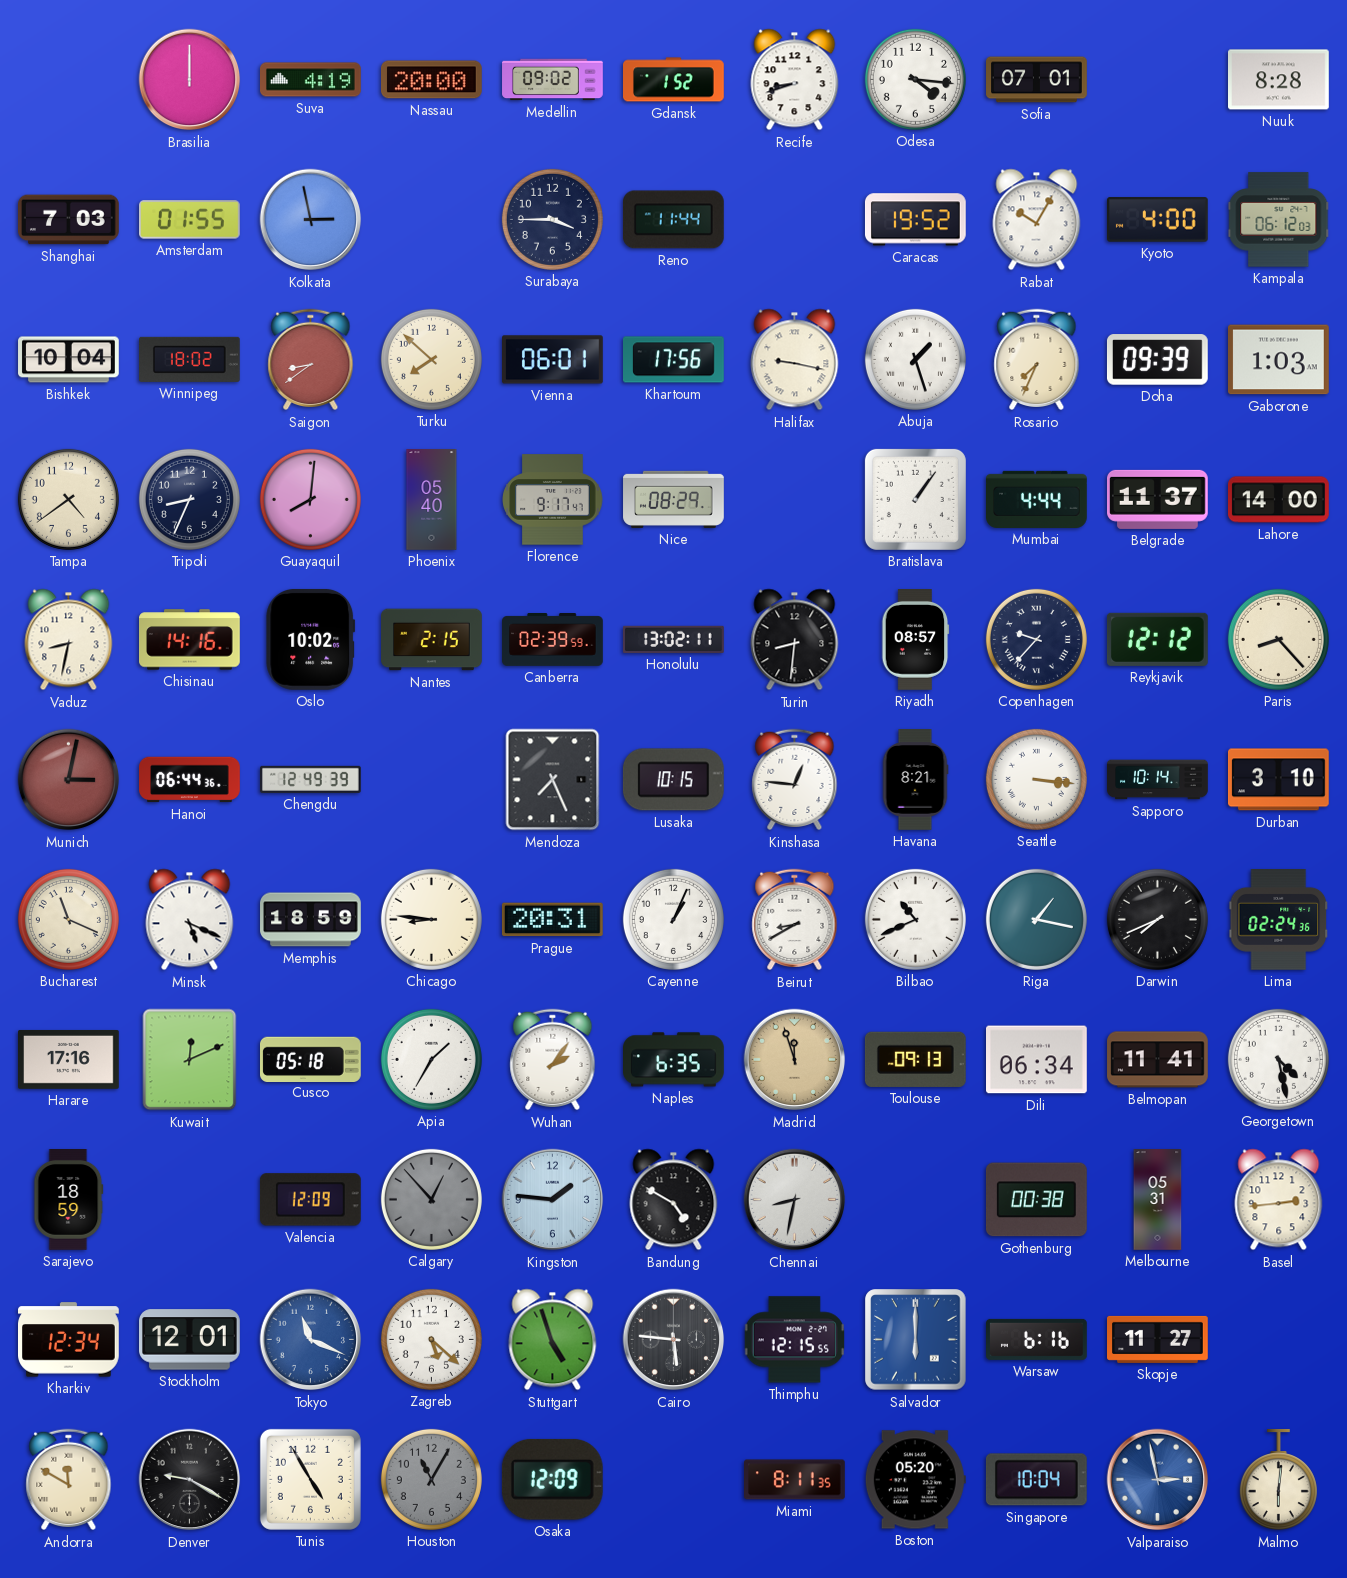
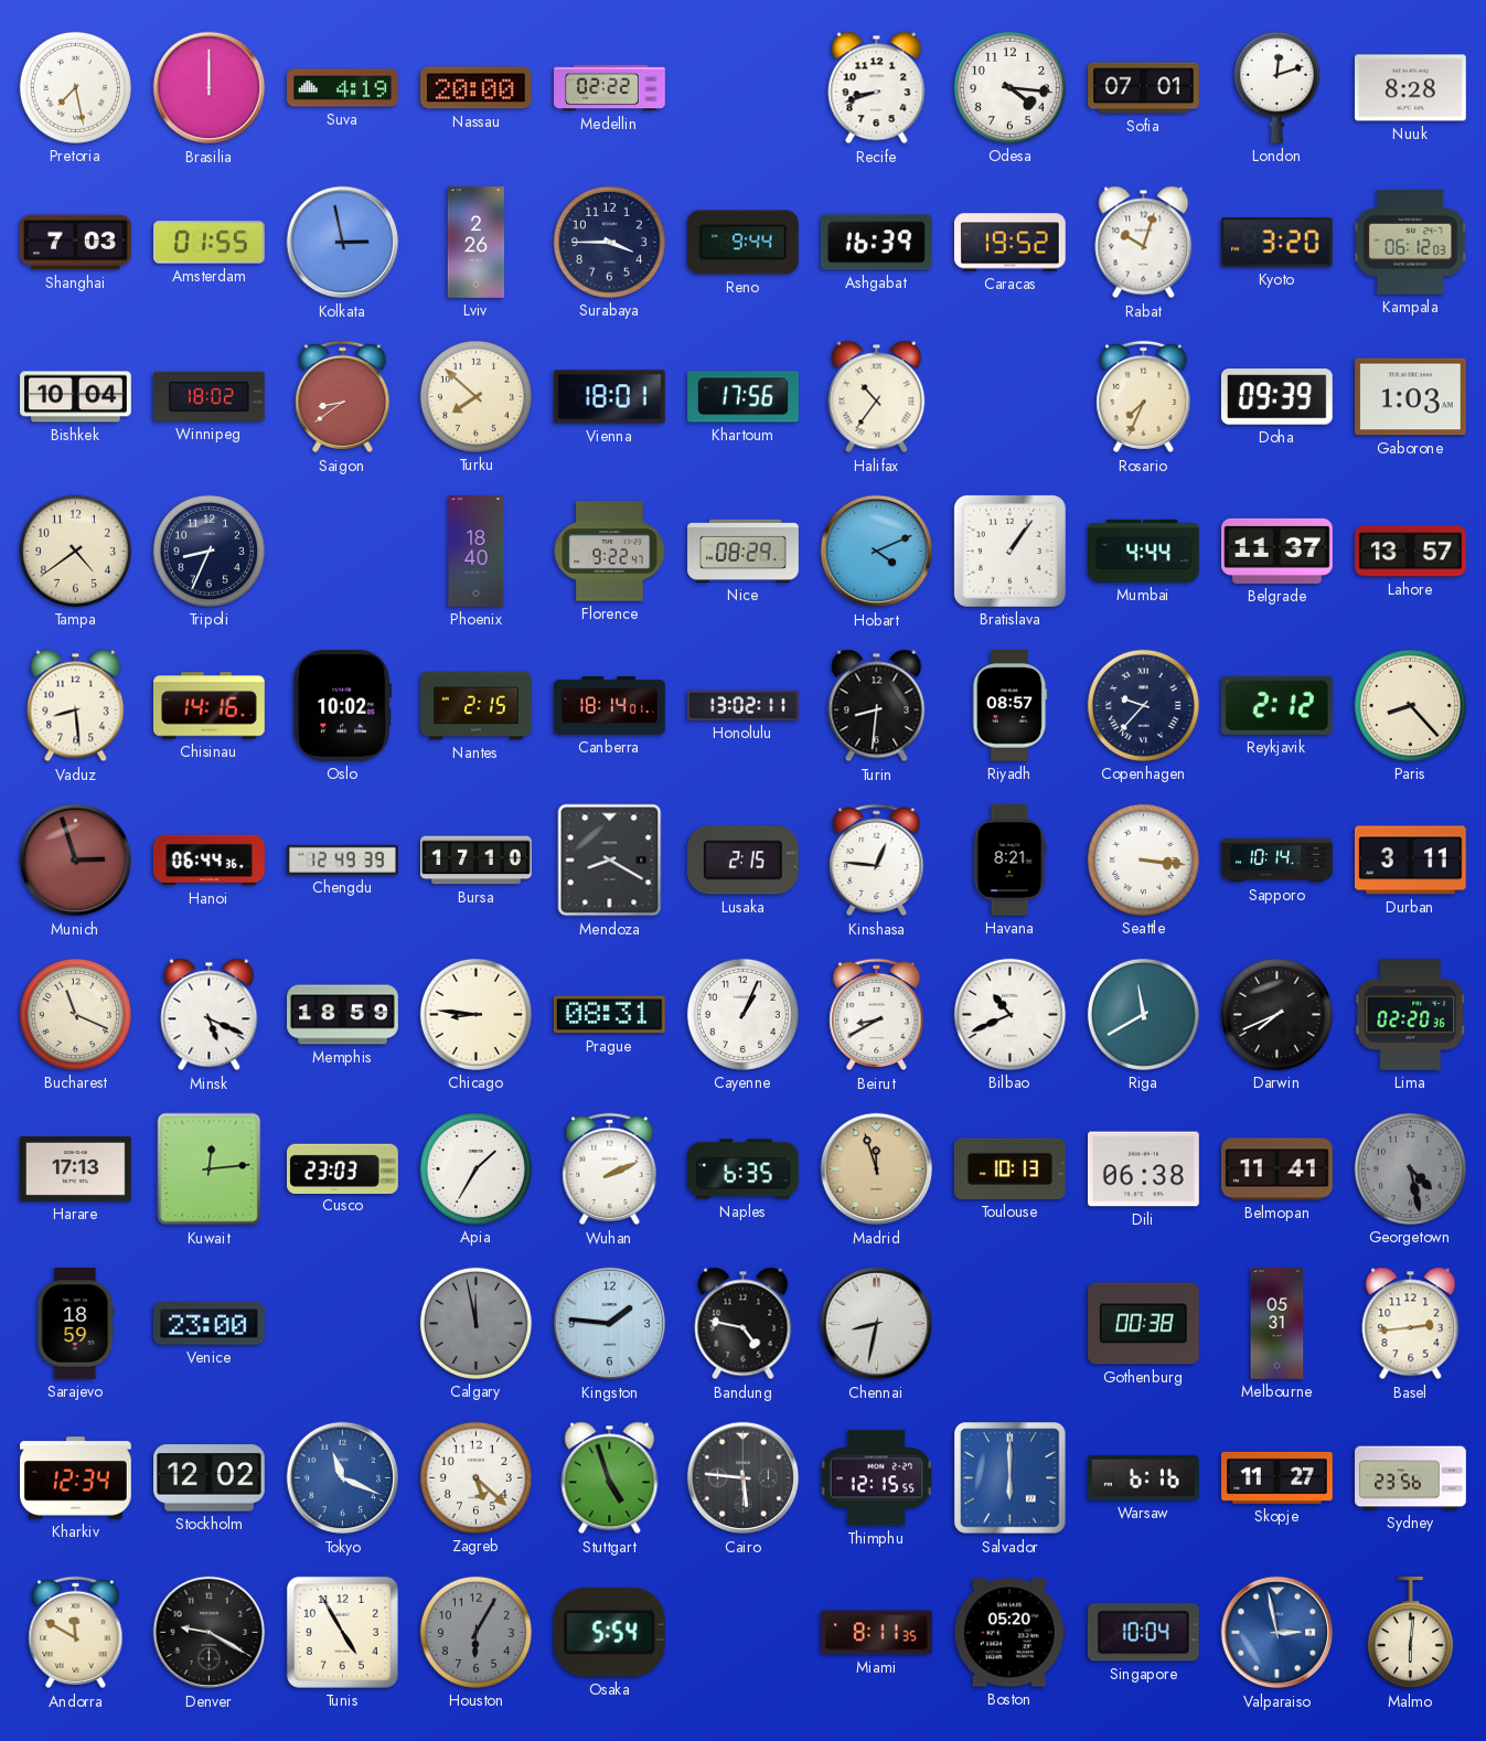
Pretoria: none -> 7:28 (75, 87)
Medellin: 09:02 -> 02:22 (610, 88)
Gdansk: 1:52 -> none (674, 80)
London: none -> 12:12 (1276, 87)
Lviv: none -> 2:26 (477, 243)
Reno: 11:44 -> 9:44 (742, 243)
Ashgabat: none -> 16:39 (876, 243)
Rabat: 10:05 -> 10:03 (1144, 243)
Kyoto: 4:00 -> 3:20 (1277, 243)
Vienna: 06:01 -> 18:01 (610, 397)
Halifax: 9:17 -> 10:36 (877, 397)
Abuja: 1:27 -> none (915, 359)
Guayaquil: 8:01 -> none (310, 499)
Phoenix: 05:40 -> 18:40 (477, 552)
Florence: 9:17 -> 9:22 (610, 552)
Hobart: none -> 4:11 (877, 552)
Lahore: 14:00 -> 13:57 (1411, 552)
Vaduz: 8:32 -> 8:29 (76, 706)
Canberra: 02:39 -> 18:14 (610, 706)
Reykjavik: 12:12 -> 2:12 (1276, 705)
Munich: 3:02 -> 2:57 (76, 861)
Bursa: none -> 17:10 (477, 861)
Mendoza: 7:26 -> 8:20 (610, 861)
Lusaka: 10:15 -> 2:15 (742, 861)
Durban: 3:10 -> 3:11 (1411, 861)
Prague: 20:31 -> 08:31 (609, 1015)
Riga: 1:17 -> 11:40 (1143, 1014)
Lima: 02:24 -> 02:20 (1410, 1015)
Harare: 17:16 -> 17:13 (76, 1168)
Kuwait: 12:11 -> 12:14 (210, 1169)
Cusco: 05:18 -> 23:03 (343, 1168)
Wuhan: 2:06 -> 2:11 (610, 1169)
Toulouse: 09:13 -> 10:13 (1009, 1168)
Dili: 06:34 -> 06:38 (1144, 1169)
Georgetown dial: white -> grey (1410, 1168)
Venice: none -> 23:00 (210, 1324)
Valencia: 12:09 -> none (310, 1200)
Calgary: 12:53 -> 11:58 (475, 1323)
Bandung: 4:50 -> 4:47 (744, 1324)
Stockholm: 12:01 -> 12:02 (210, 1478)
Sydney: none -> 23:56 (1411, 1478)
Houston: 11:05 -> 6:05 (475, 1632)
Osaka: 12:09 -> 5:54 (609, 1632)
